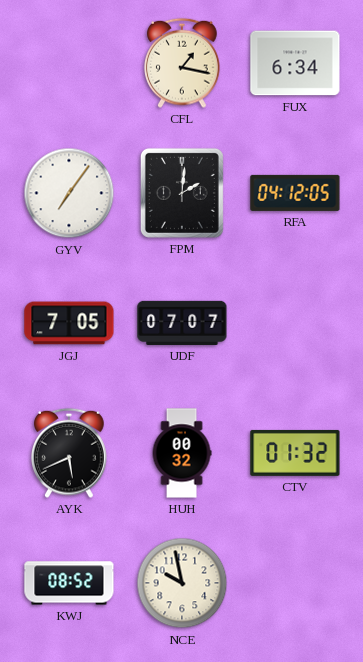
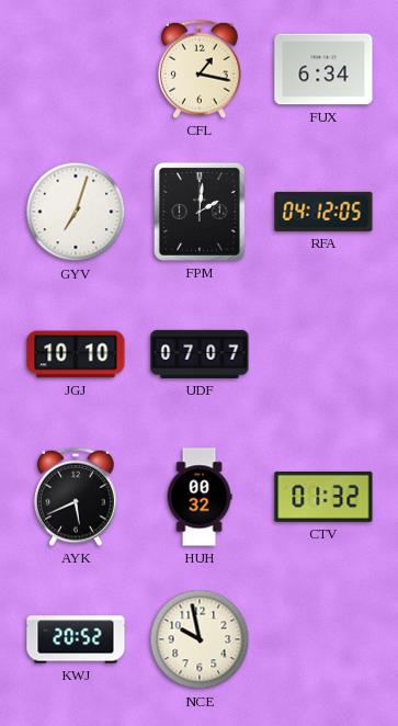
GYV: 7:06 -> 7:03 (76, 212)
JGJ: 7:05 -> 10:10 (76, 354)
KWJ: 08:52 -> 20:52 (76, 639)
